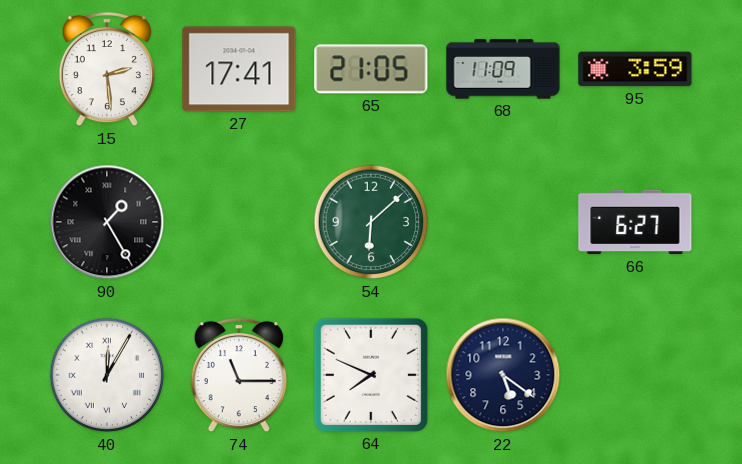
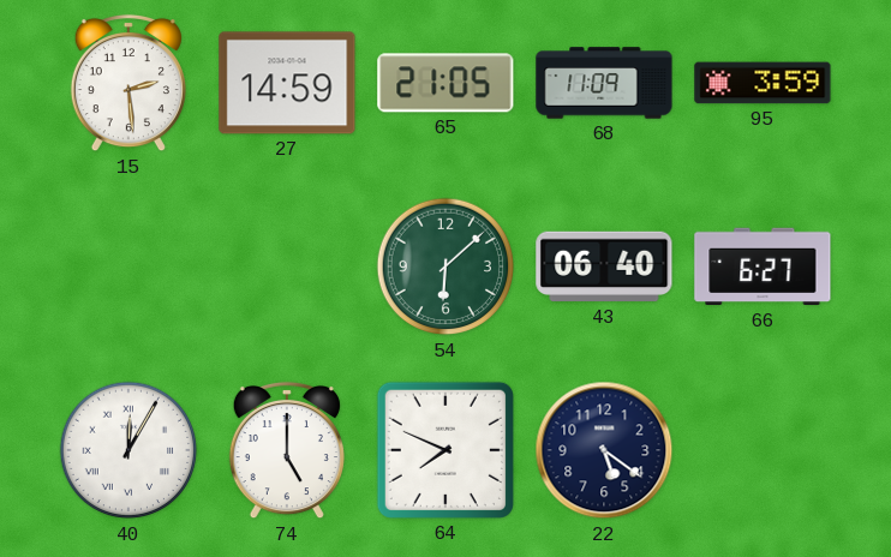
27: 17:41 -> 14:59 (287, 83)
90: 1:25 -> none (107, 222)
43: none -> 06:40 (604, 266)
74: 11:15 -> 5:00 (287, 450)
